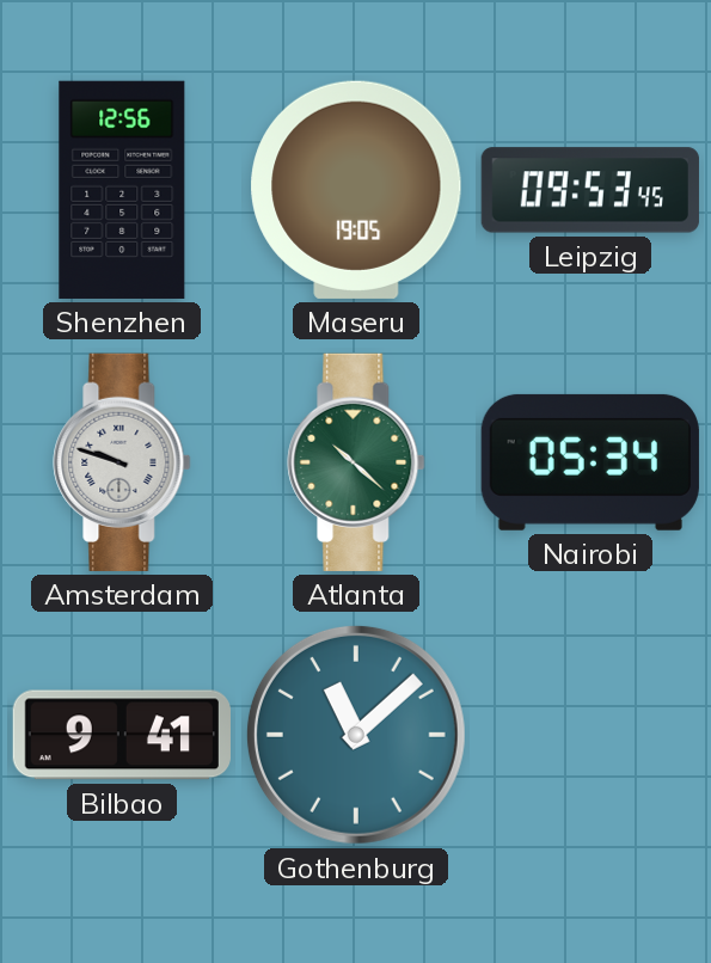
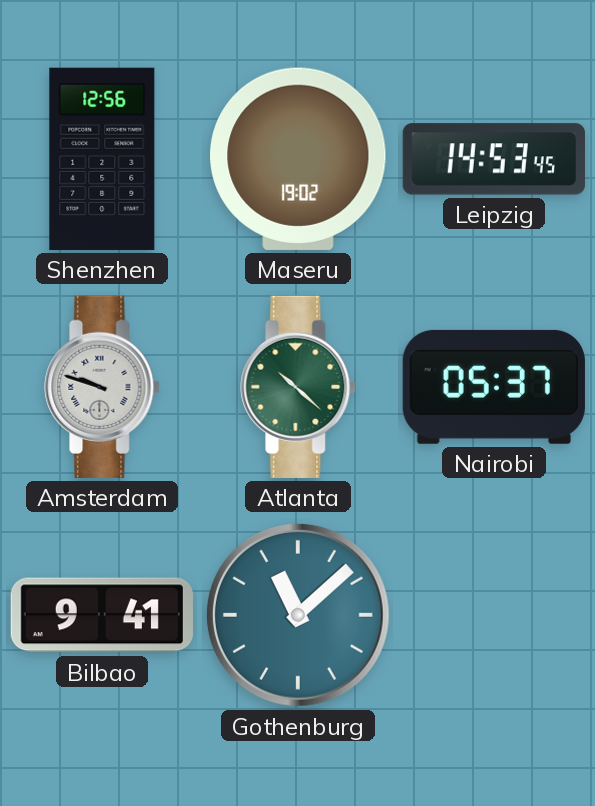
Maseru: 19:05 -> 19:02 (298, 159)
Leipzig: 09:53 -> 14:53 (494, 159)
Nairobi: 05:34 -> 05:37 (494, 387)
